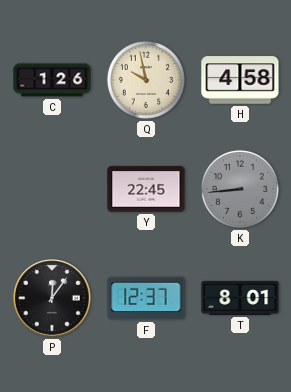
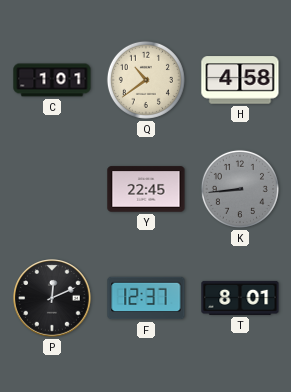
C: 1:26 -> 1:01 (52, 80)
Q: 9:58 -> 10:39 (146, 80)
P: 12:06 -> 12:11 (52, 298)
